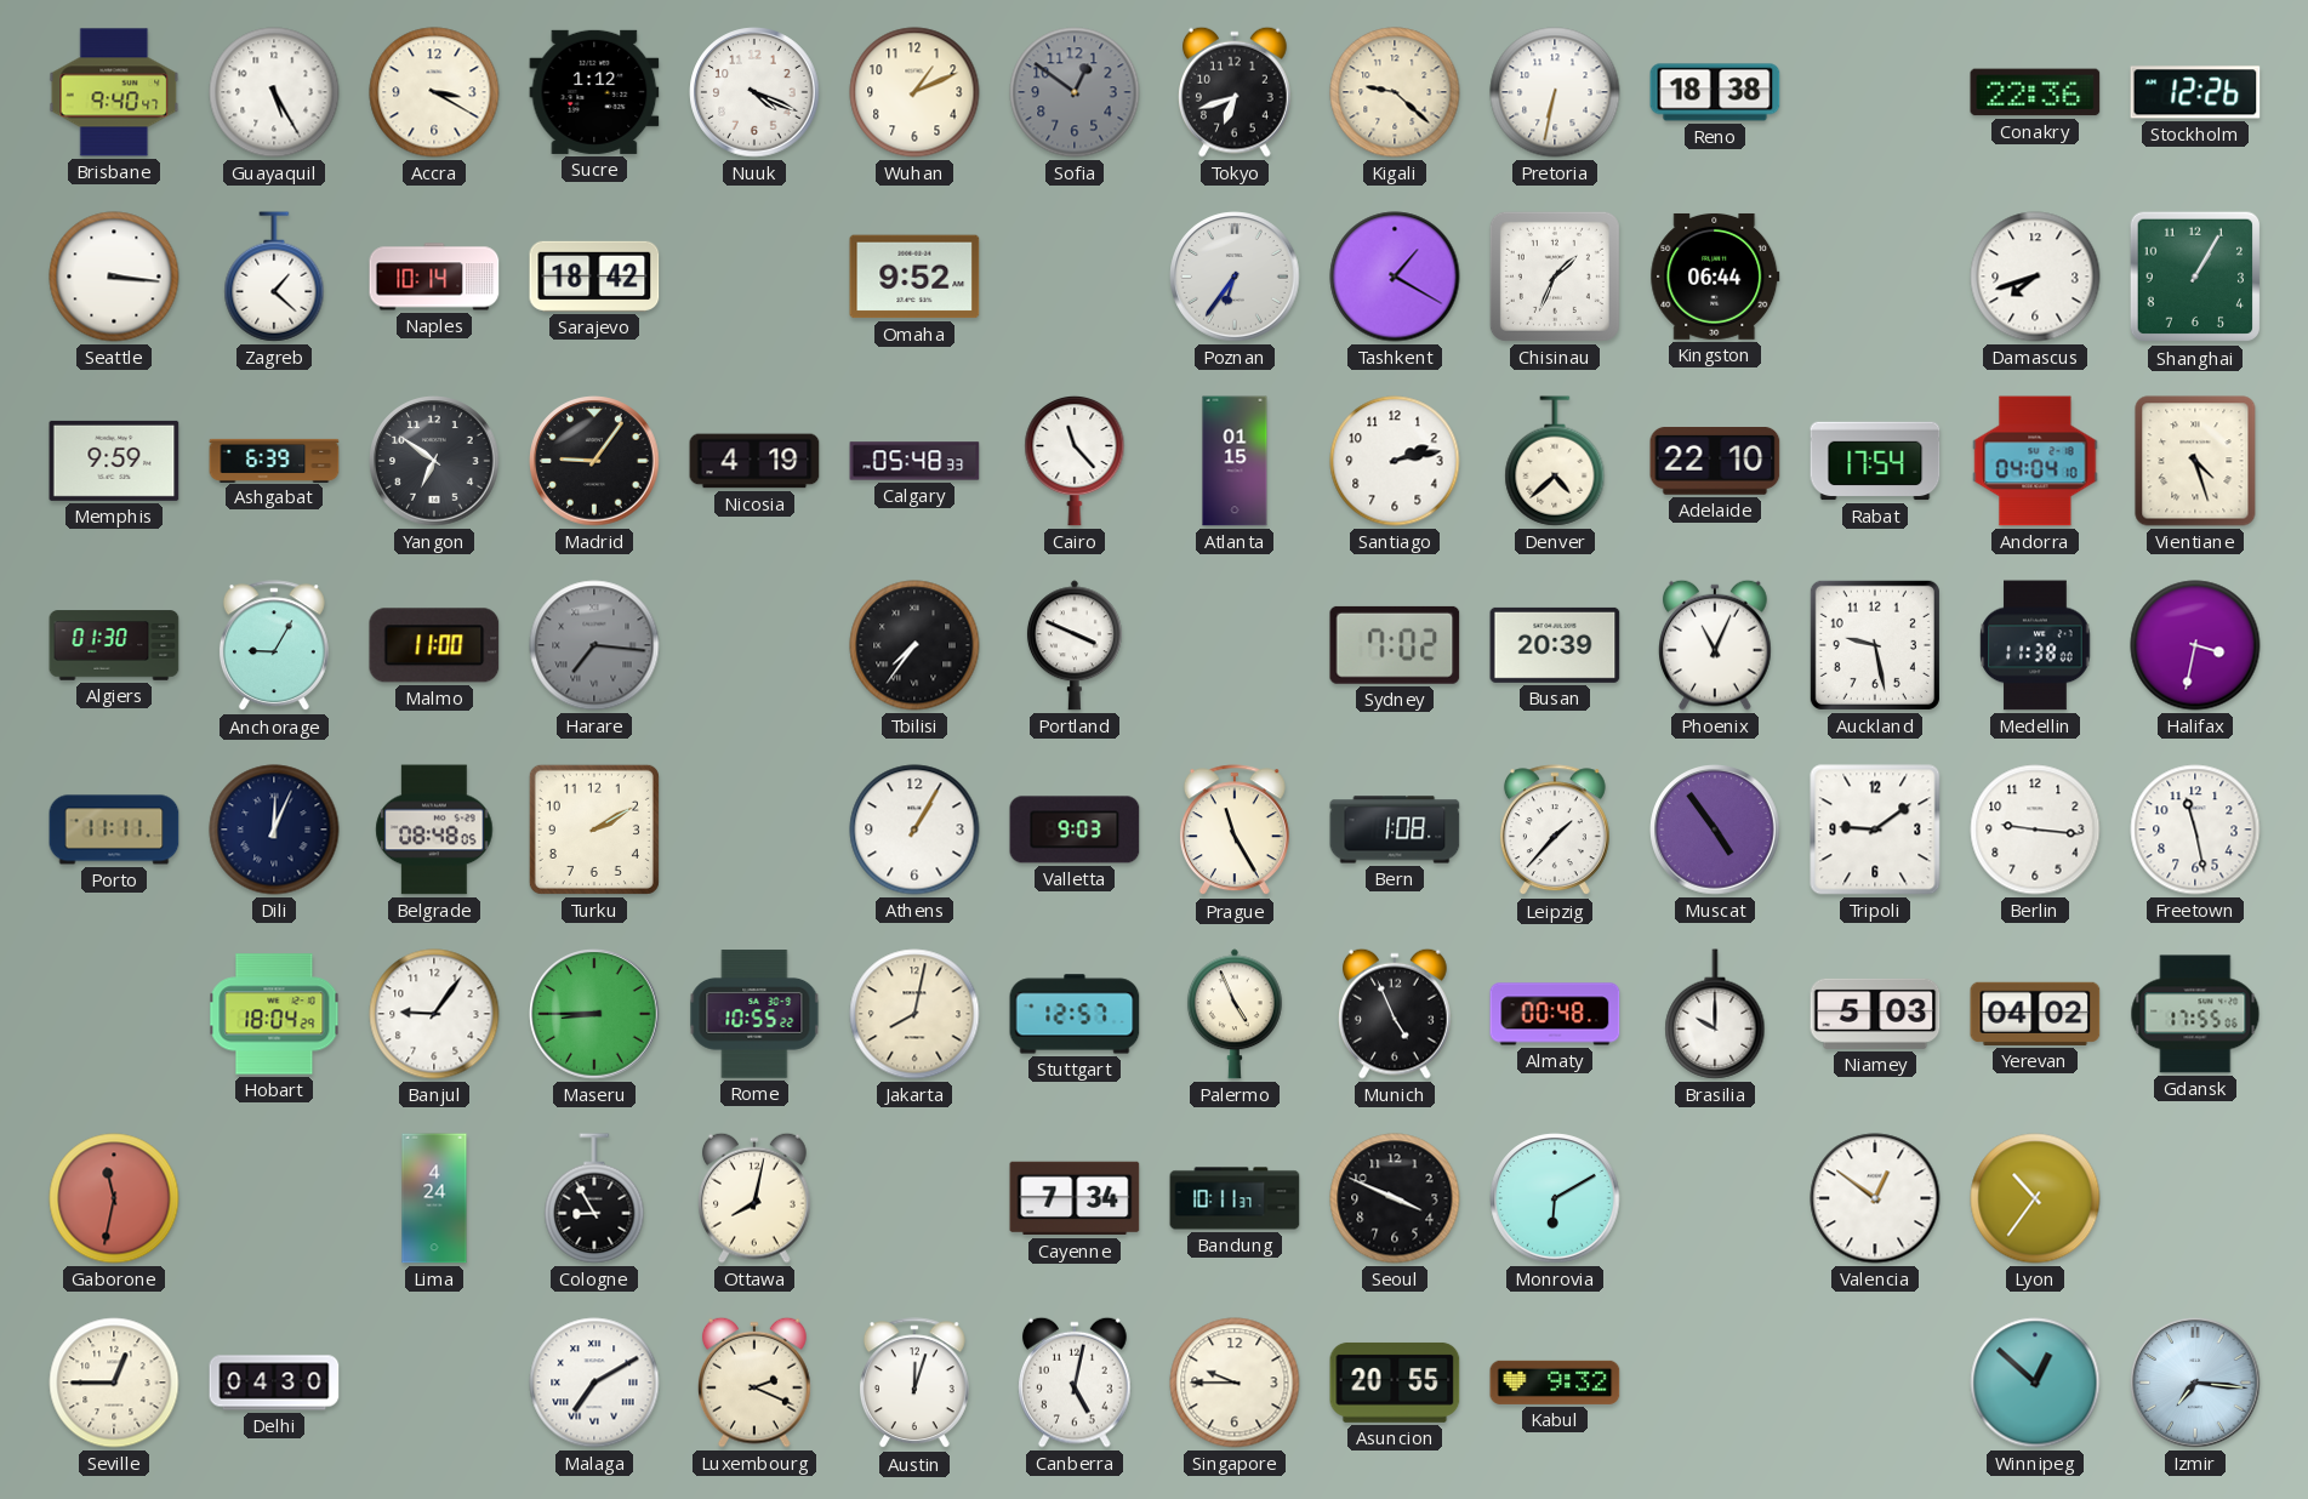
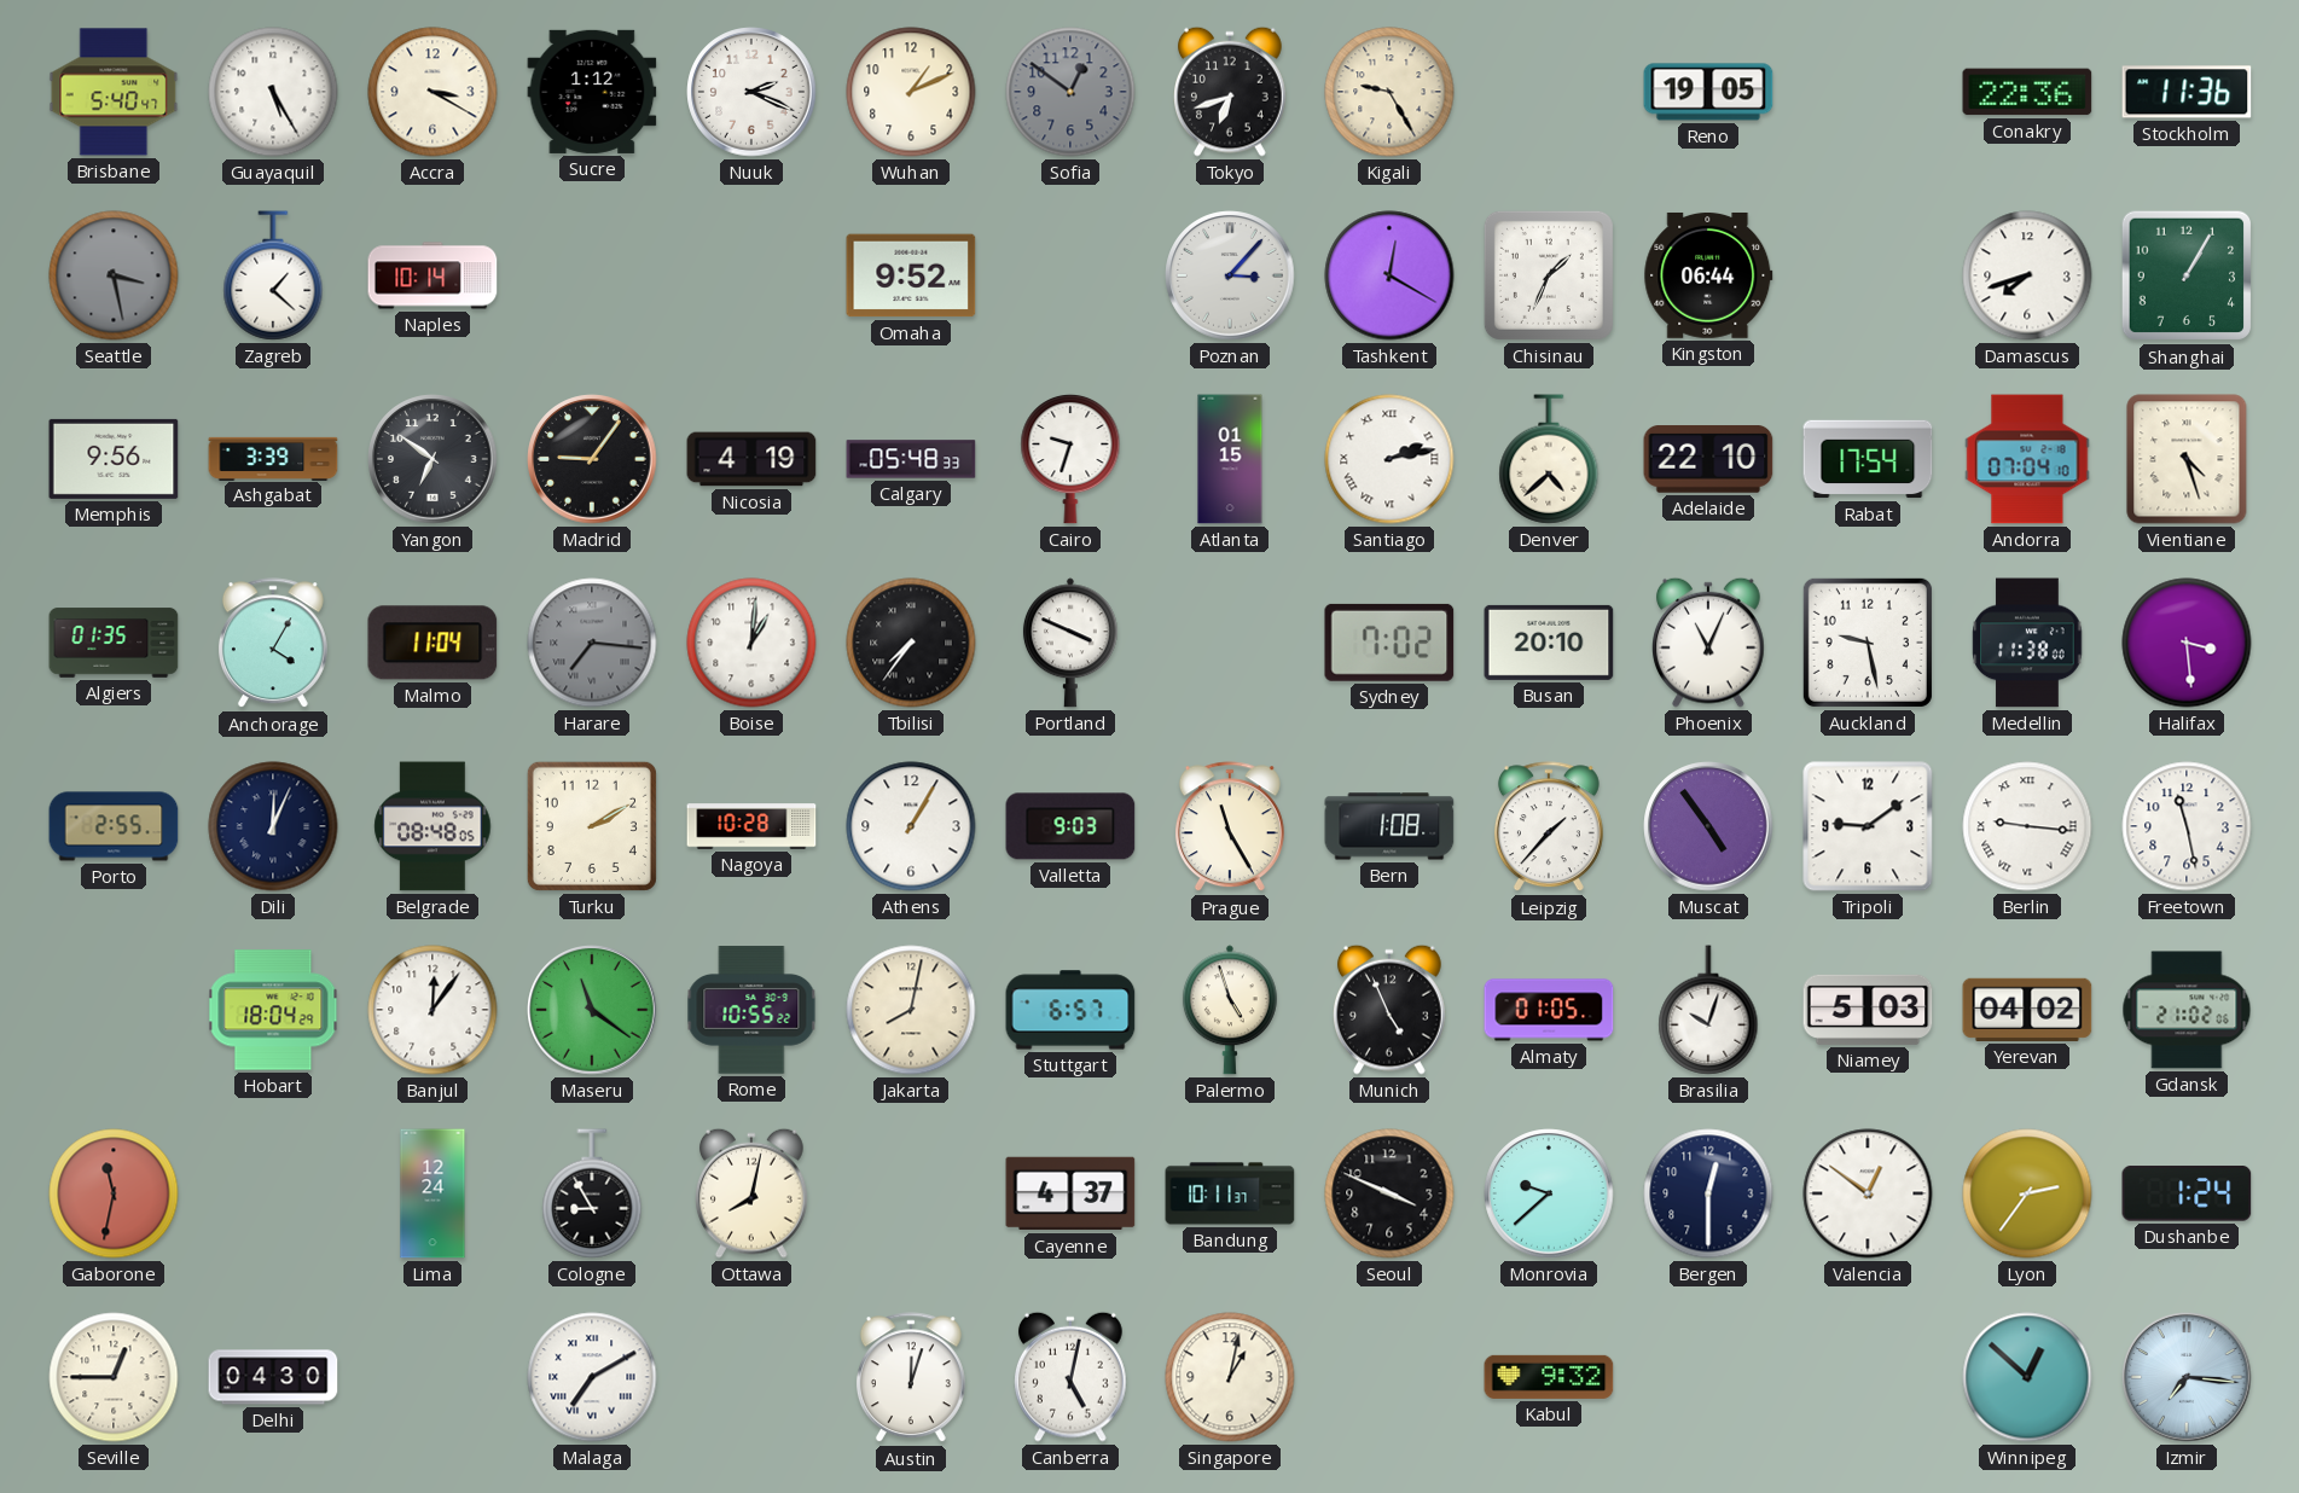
Brisbane: 9:40 -> 5:40 (114, 92)
Nuuk: 4:19 -> 2:19 (751, 92)
Kigali: 9:22 -> 9:25 (1389, 92)
Pretoria: 6:32 -> none (1555, 92)
Reno: 18:38 -> 19:05 (1708, 92)
Stockholm: 12:26 -> 11:36 (2187, 92)
Seattle: 3:16 -> 3:28 (114, 275)
Seattle dial: white -> grey (114, 275)
Sarajevo: 18:42 -> none (594, 277)
Poznan: 6:36 -> 3:07 (1230, 275)
Tashkent: 1:20 -> 12:20 (1389, 275)
Memphis: 9:59 -> 9:56 (114, 459)
Ashgabat: 6:39 -> 3:39 (273, 458)
Cairo: 11:23 -> 9:33 (1070, 459)
Santiago numerals: Arabic -> Roman (1389, 459)
Andorra: 04:04 -> 07:04 (2027, 459)
Algiers: 01:30 -> 01:35 (114, 643)
Anchorage: 9:05 -> 4:05 (273, 644)
Malmo: 11:00 -> 11:04 (432, 643)
Boise: none -> 1:01 (751, 643)
Busan: 20:39 -> 20:10 (1549, 643)
Halifax: 3:32 -> 3:29 (2187, 643)
Porto: 11:11 -> 2:55 (114, 826)
Nagoya: none -> 10:28 (751, 826)
Berlin numerals: Arabic -> Roman (2027, 826)
Banjul: 9:06 -> 12:06 (432, 1010)
Maseru: 8:45 -> 11:21 (592, 1010)
Stuttgart: 12:57 -> 6:57 (1070, 1010)
Palermo: 4:56 -> 4:57 (1230, 1010)
Almaty: 00:48 -> 01:05 (1549, 1010)
Brasilia: 10:00 -> 10:03 (1708, 1010)
Gdansk: 17:55 -> 21:02 (2187, 1010)
Lima: 4:24 -> 12:24 (432, 1193)
Cayenne: 7:34 -> 4:37 (1070, 1193)
Monrovia: 6:10 -> 9:38 (1549, 1193)
Bergen: none -> 12:30 (1708, 1193)
Lyon: 10:36 -> 2:36 (2027, 1193)
Dushanbe: none -> 1:24 (2187, 1193)
Luxembourg: 2:19 -> none (756, 1383)
Singapore: 9:45 -> 1:02 (1230, 1377)
Asuncion: 20:55 -> none (1395, 1383)
